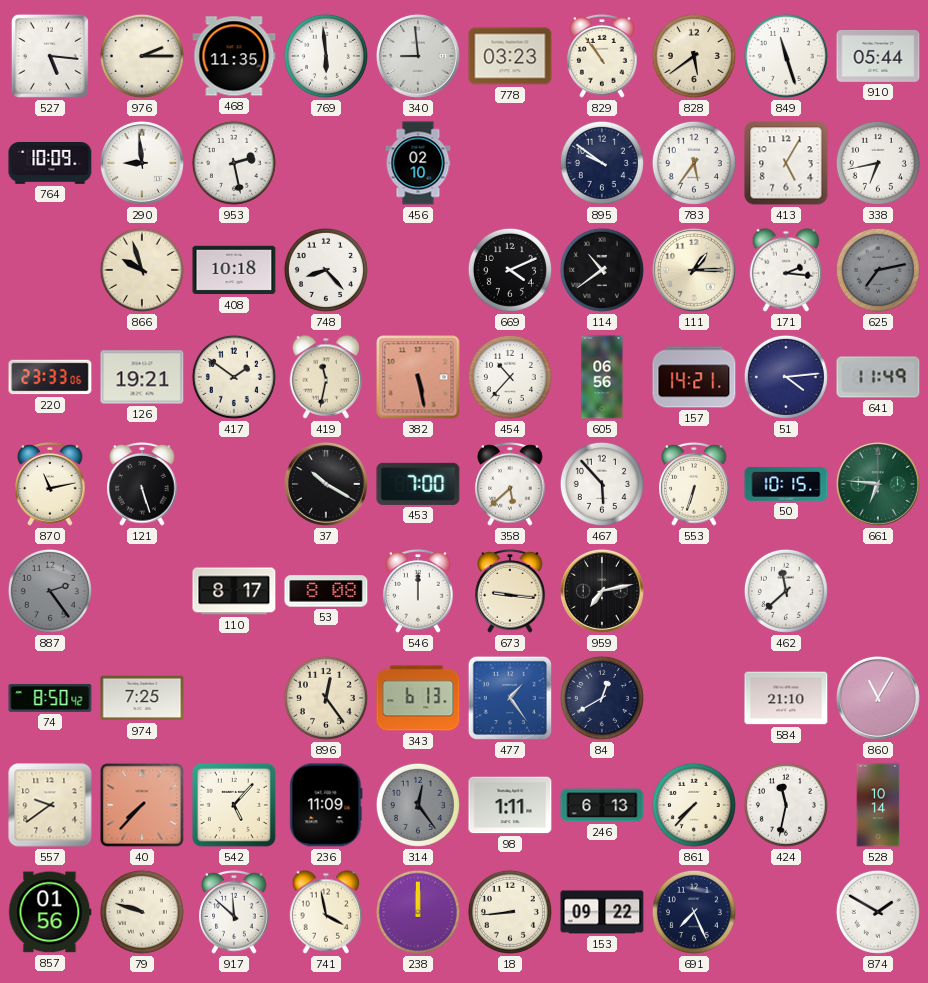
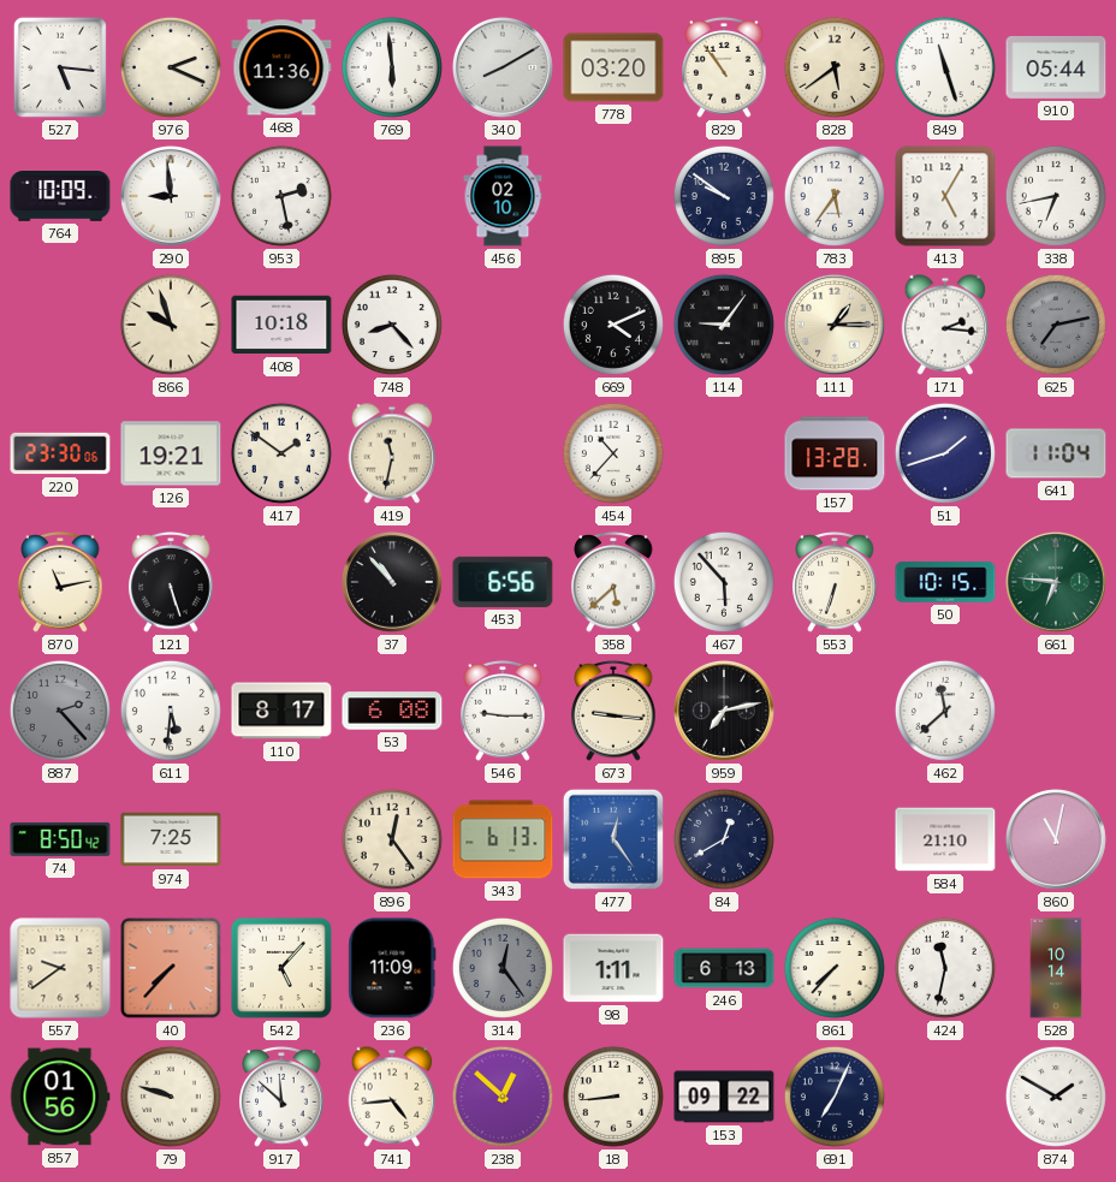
976: 2:15 -> 2:19 (171, 67)
468: 11:35 -> 11:36 (281, 67)
340: 8:59 -> 8:10 (503, 67)
778: 03:23 -> 03:20 (613, 67)
114: 10:39 -> 9:06 (724, 325)
220: 23:33 -> 23:30 (60, 453)
382: 5:28 -> none (418, 377)
605: 06:56 -> none (602, 377)
157: 14:21 -> 13:28 (835, 453)
51: 4:14 -> 1:42 (945, 453)
641: 11:49 -> 11:04 (1056, 453)
37: 10:20 -> 10:53 (392, 582)
453: 7:00 -> 6:56 (503, 582)
887: 2:24 -> 2:23 (60, 711)
611: none -> 5:31 (171, 711)
53: 8:08 -> 6:08 (392, 711)
546: 12:00 -> 9:15 (503, 711)
477: 1:24 -> 12:24 (613, 839)
860: 11:05 -> 11:02 (1056, 839)
741: 3:58 -> 4:44 (392, 1097)
238: 12:00 -> 12:52 (503, 1097)
691: 7:26 -> 7:04 (835, 1097)
